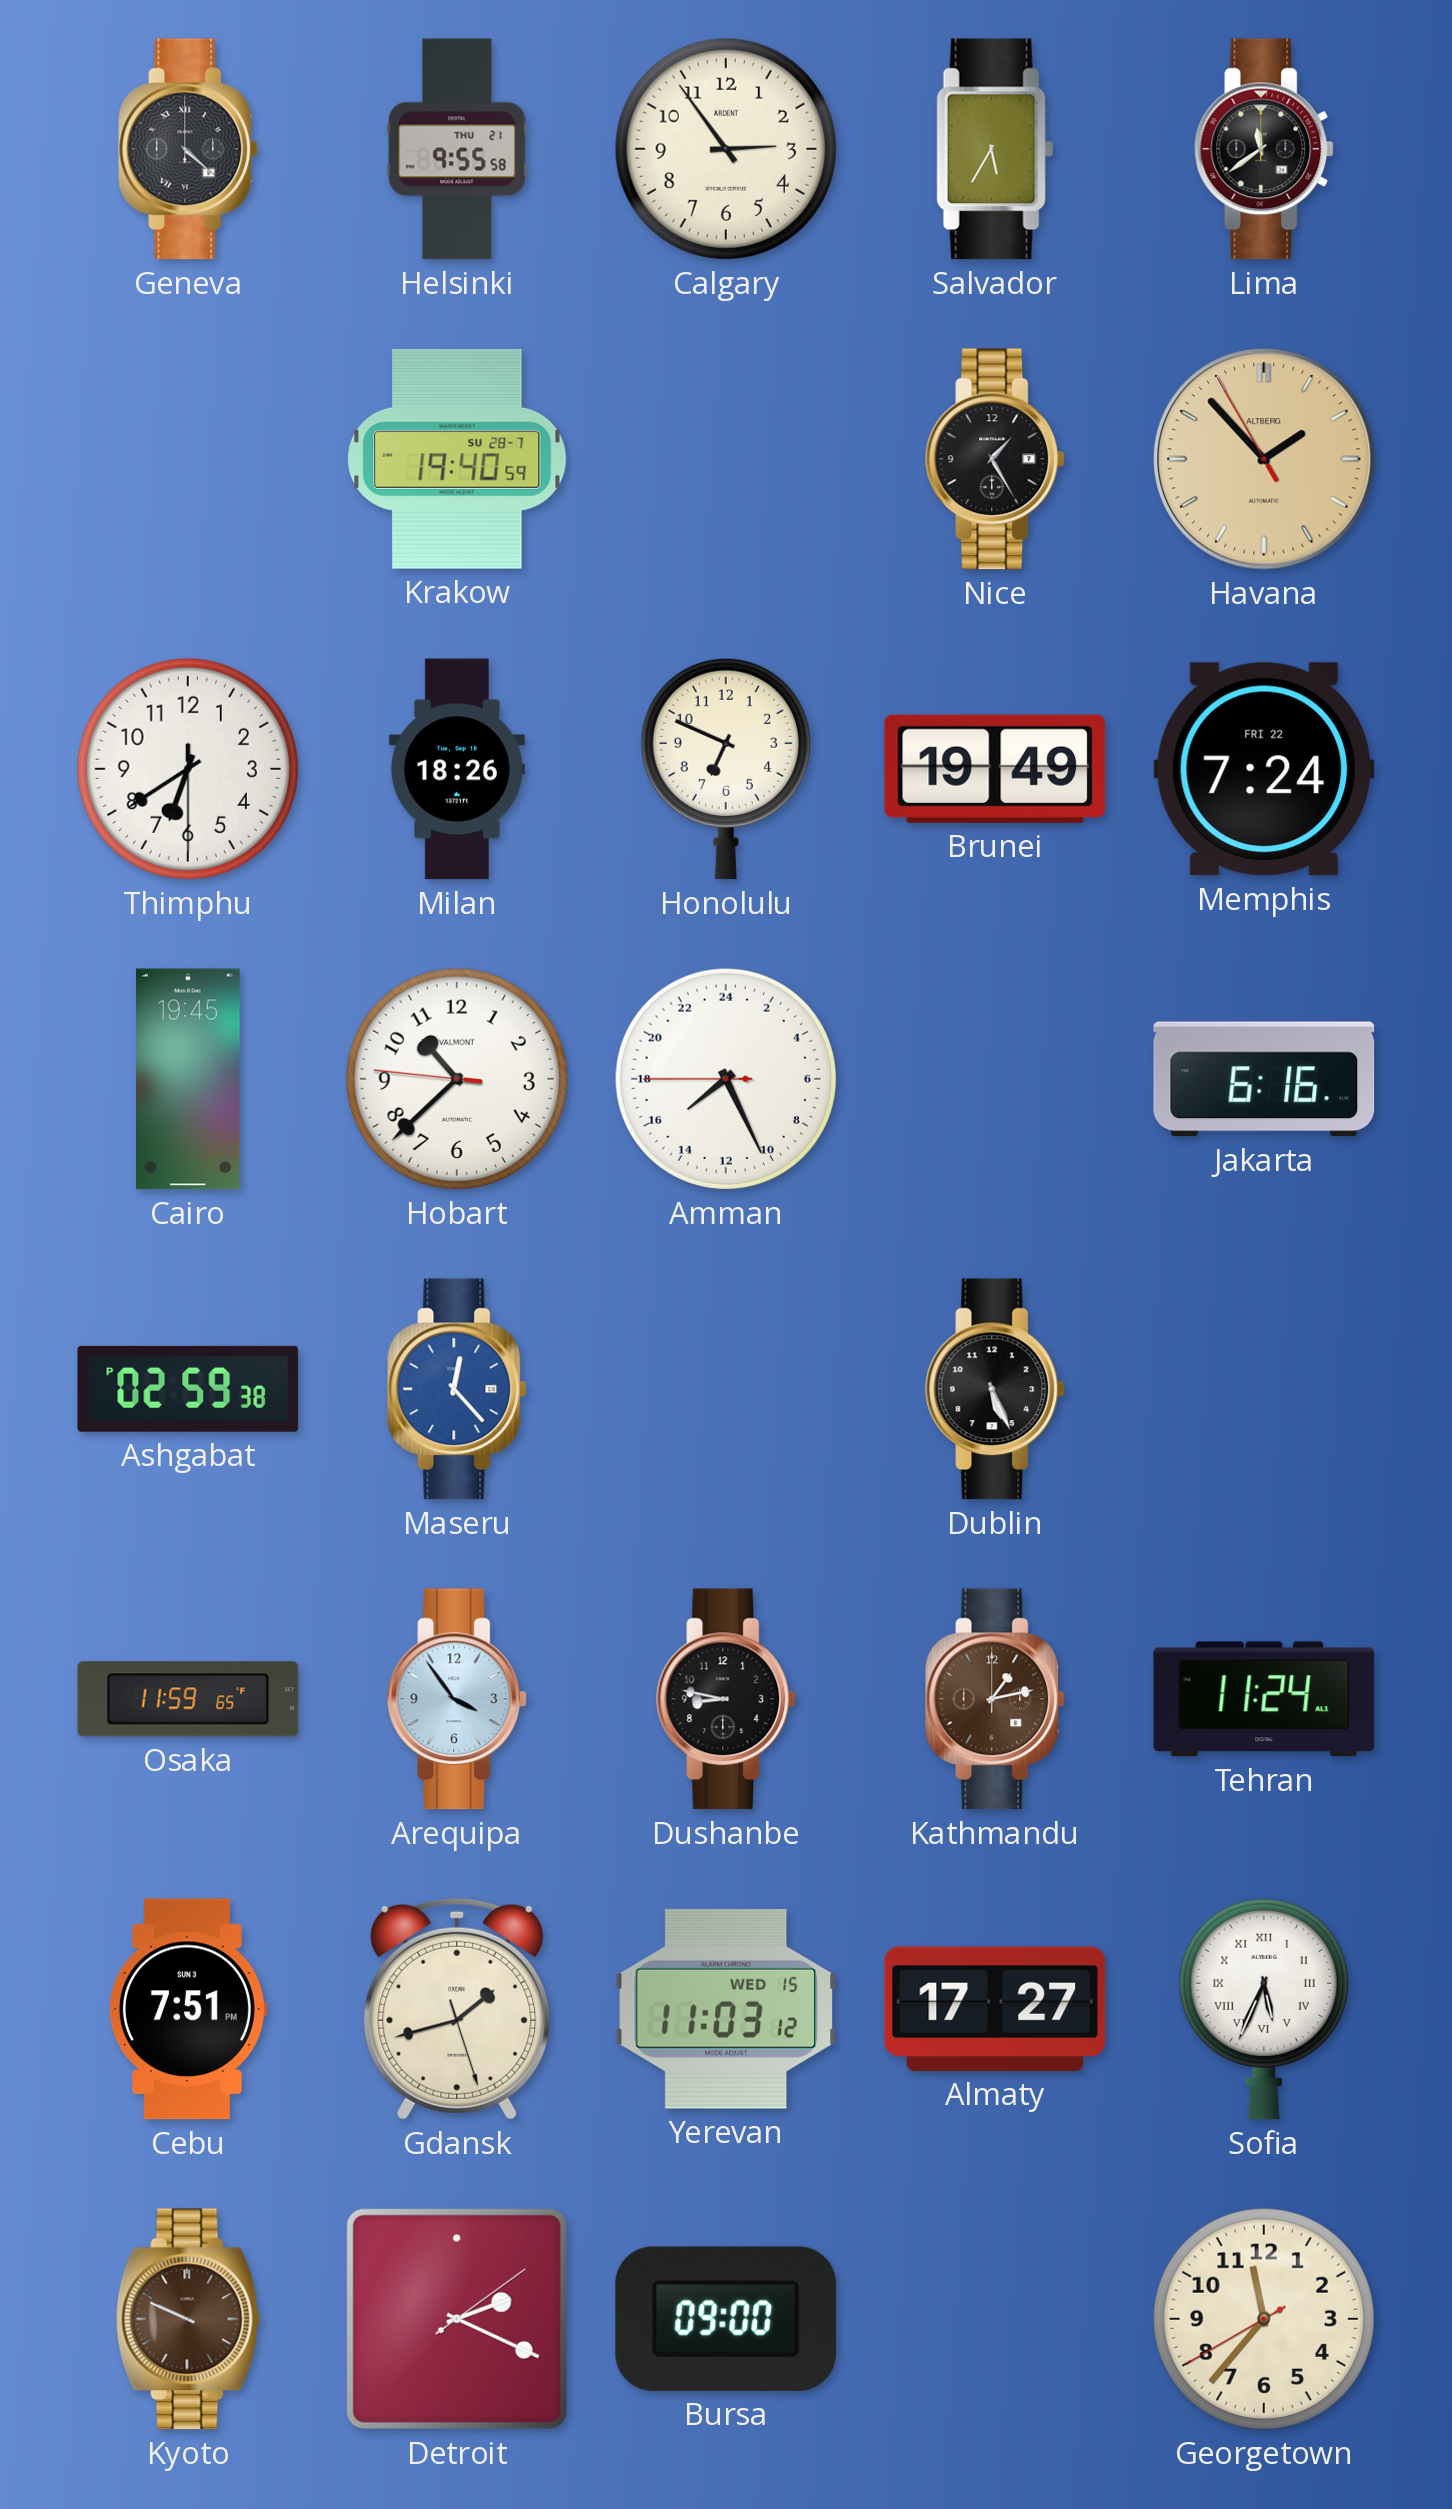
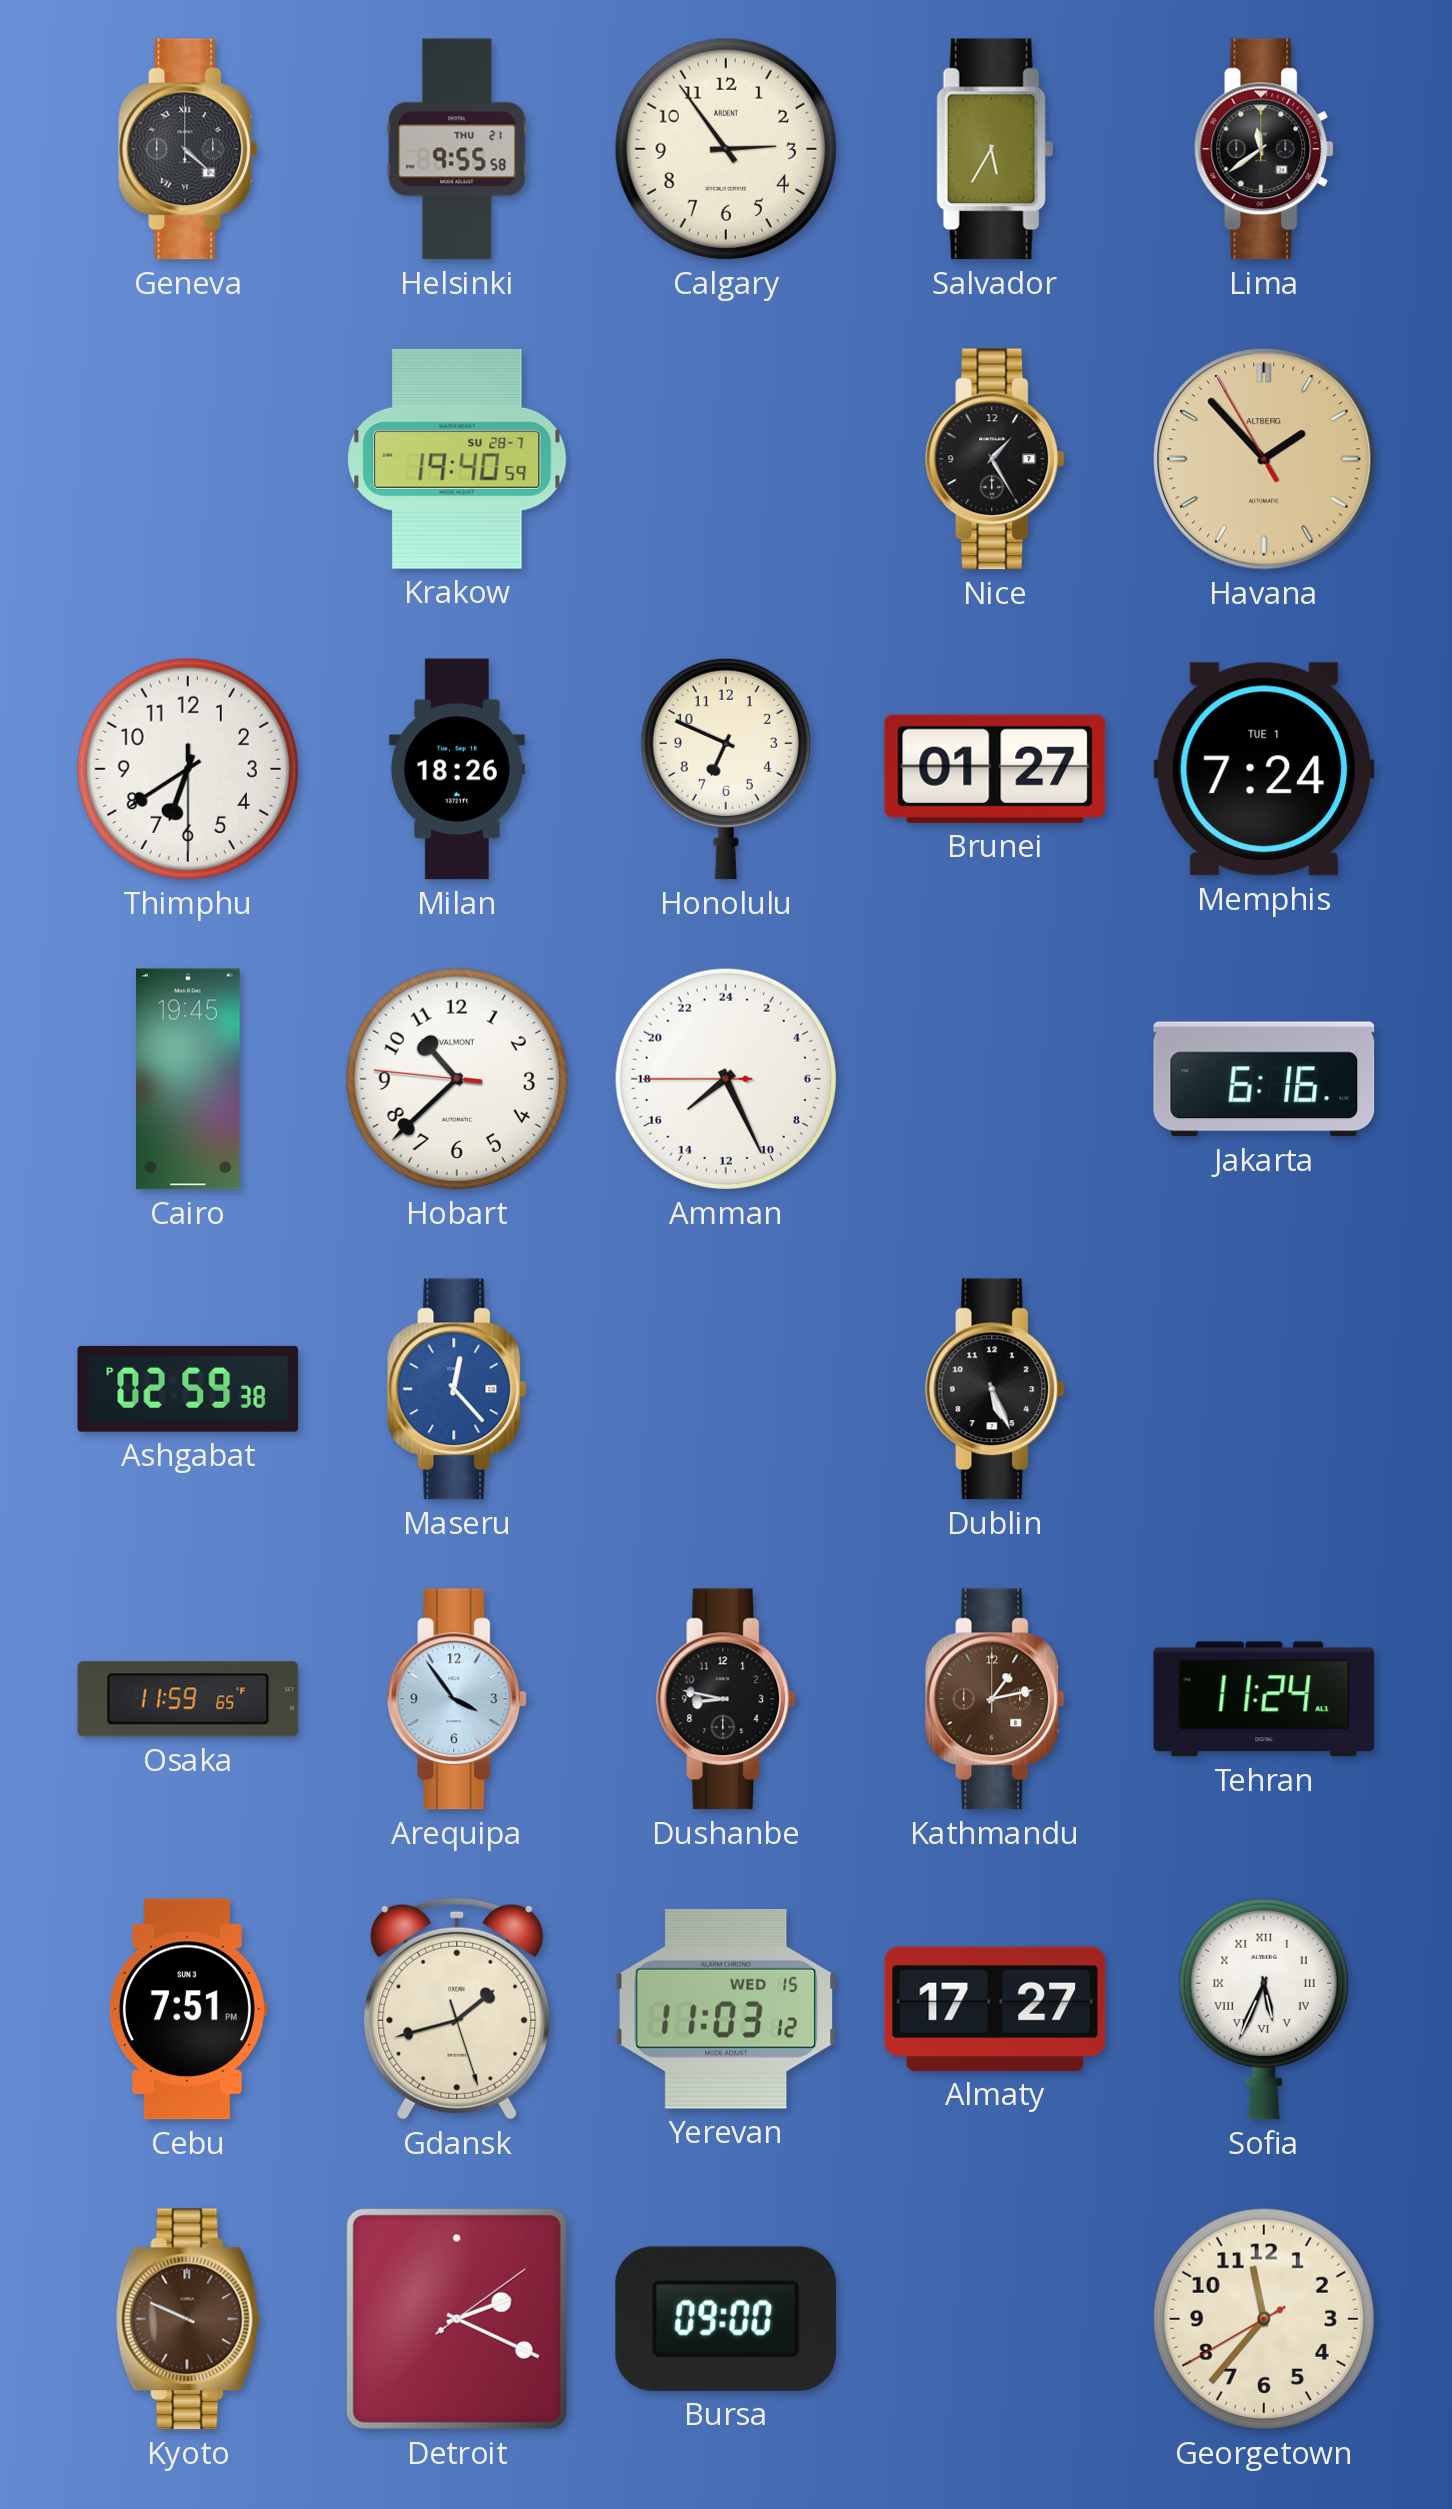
Brunei: 19:49 -> 01:27 (995, 769)
Memphis date: FRI 22 -> TUE 1 (1264, 769)
